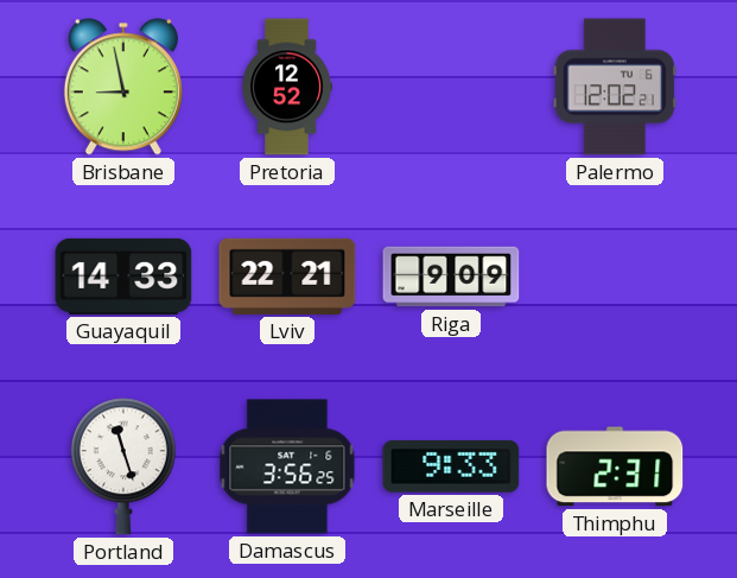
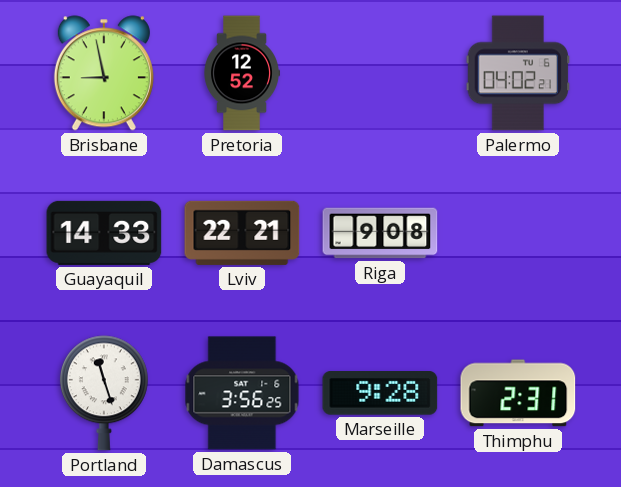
Palermo: 12:02 -> 04:02 (518, 73)
Riga: 9:09 -> 9:08 (380, 233)
Marseille: 9:33 -> 9:28 (380, 393)
